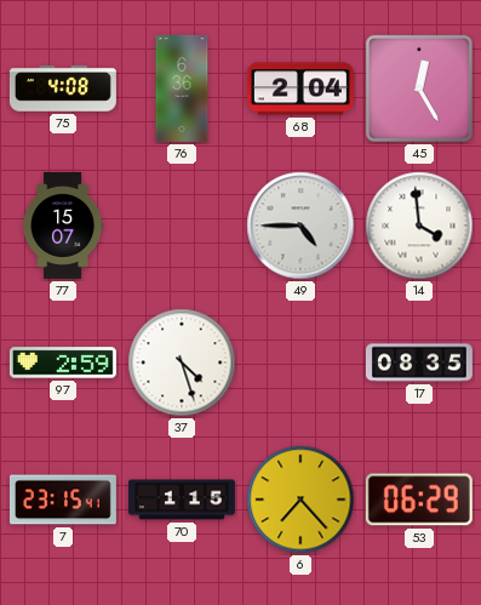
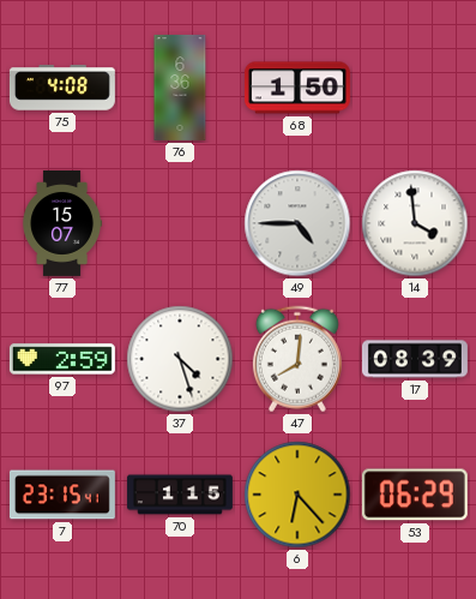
68: 2:04 -> 1:50 (297, 88)
45: 12:25 -> none (419, 89)
47: none -> 8:01 (297, 359)
17: 08:35 -> 08:39 (415, 359)
6: 7:23 -> 6:23 (297, 495)
